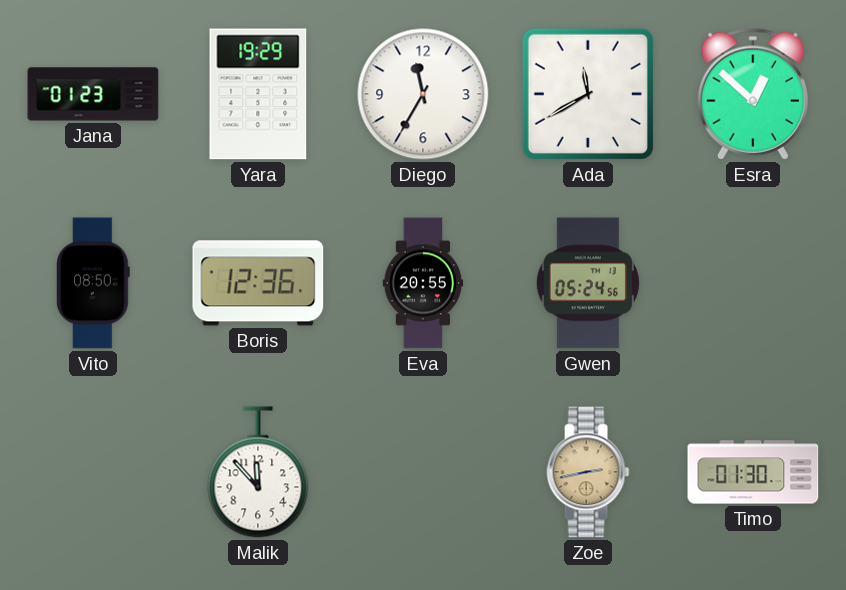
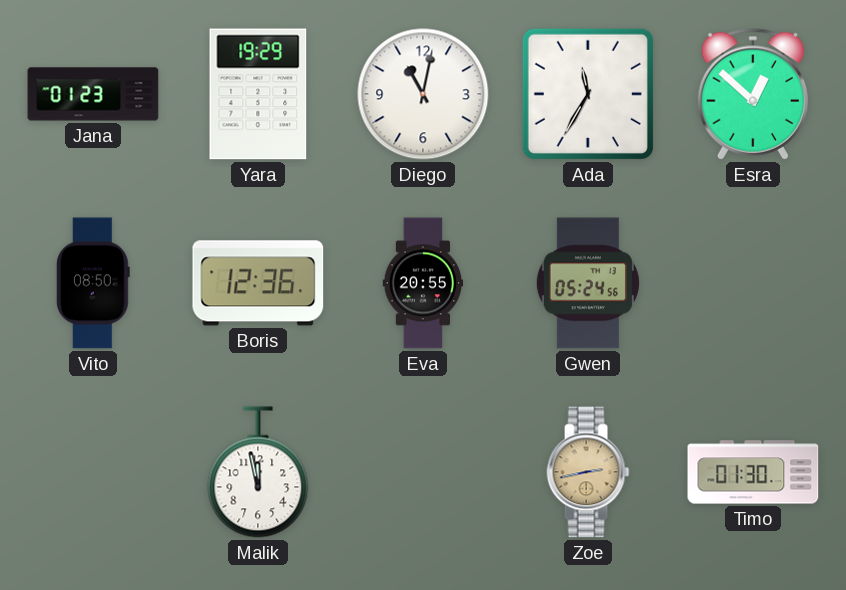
Diego: 11:35 -> 11:02 (423, 94)
Ada: 11:40 -> 11:35 (588, 94)
Malik: 11:53 -> 11:58 (258, 472)
